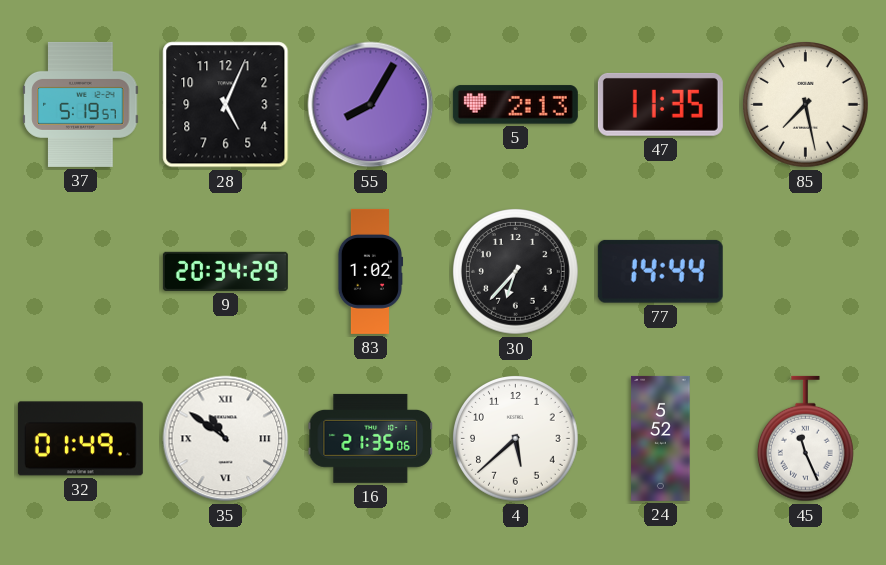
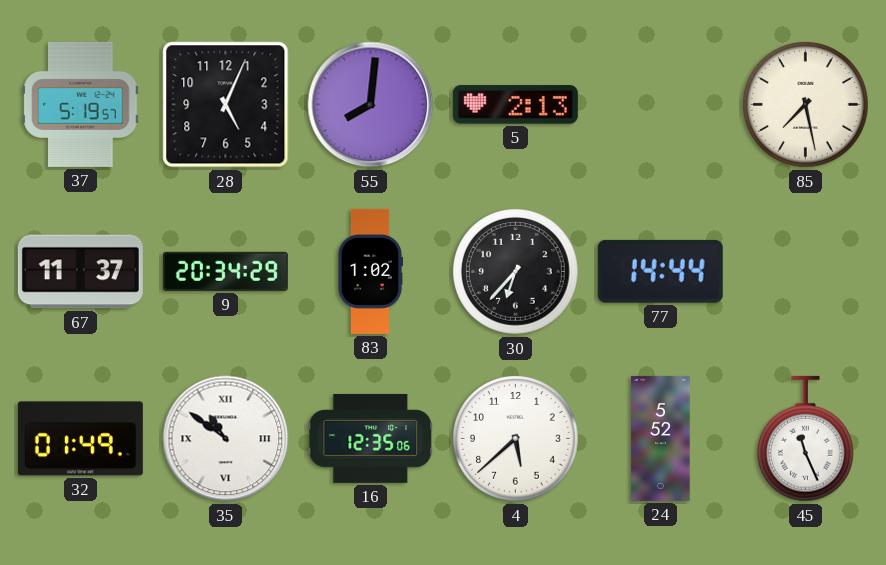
55: 8:05 -> 8:01 (371, 105)
47: 11:35 -> none (660, 104)
67: none -> 11:37 (80, 272)
16: 21:35 -> 12:35 (371, 438)
